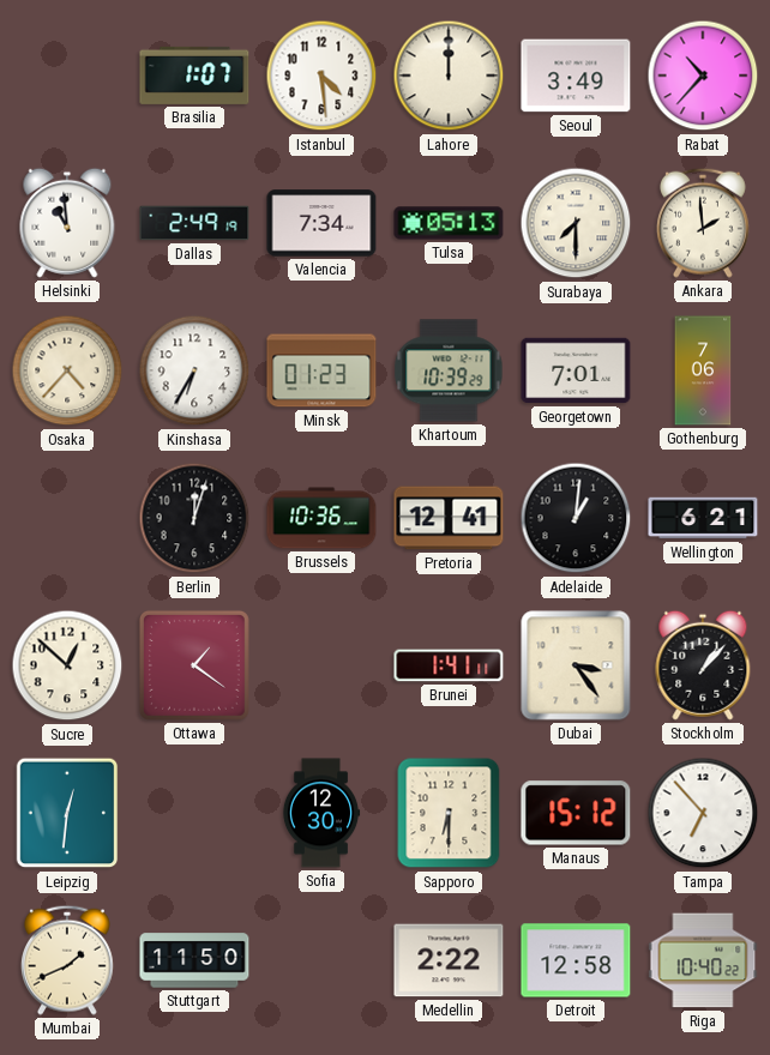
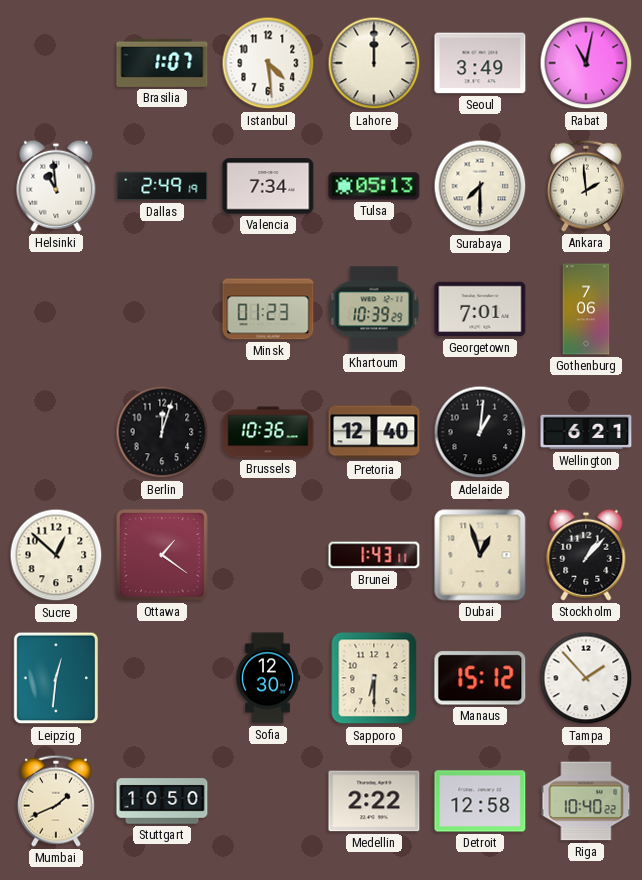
Rabat: 10:37 -> 11:02 (586, 63)
Osaka: 4:37 -> none (67, 370)
Kinshasa: 6:35 -> none (194, 370)
Pretoria: 12:41 -> 12:40 (374, 432)
Brunei: 1:41 -> 1:43 (374, 555)
Dubai: 3:24 -> 12:57 (480, 555)
Tampa: 6:53 -> 1:53 (586, 678)
Stuttgart: 11:50 -> 10:50 (162, 801)
